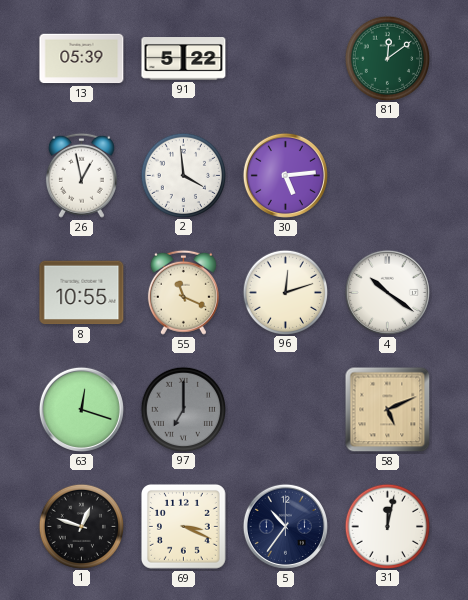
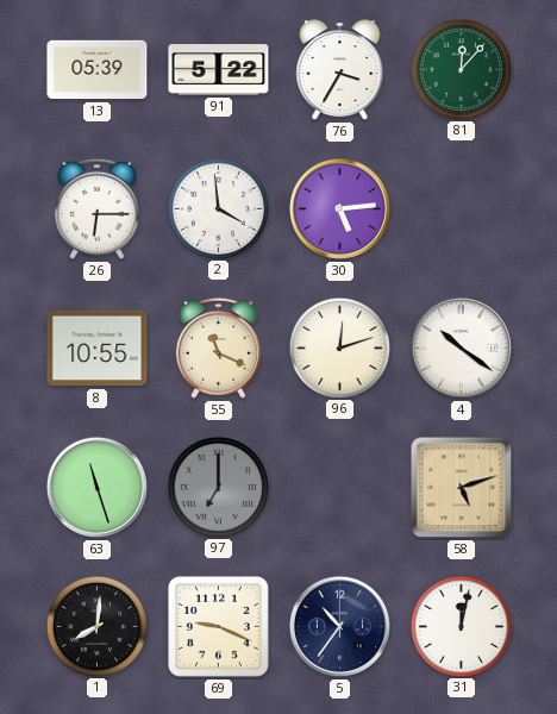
76: none -> 3:35 (340, 70)
81: 12:09 -> 12:07 (461, 69)
26: 12:58 -> 6:15 (96, 208)
63: 12:18 -> 11:27 (96, 487)
58: 5:11 -> 5:12 (462, 488)
1: 12:48 -> 8:01 (96, 626)
69: 3:19 -> 9:19 (218, 626)
